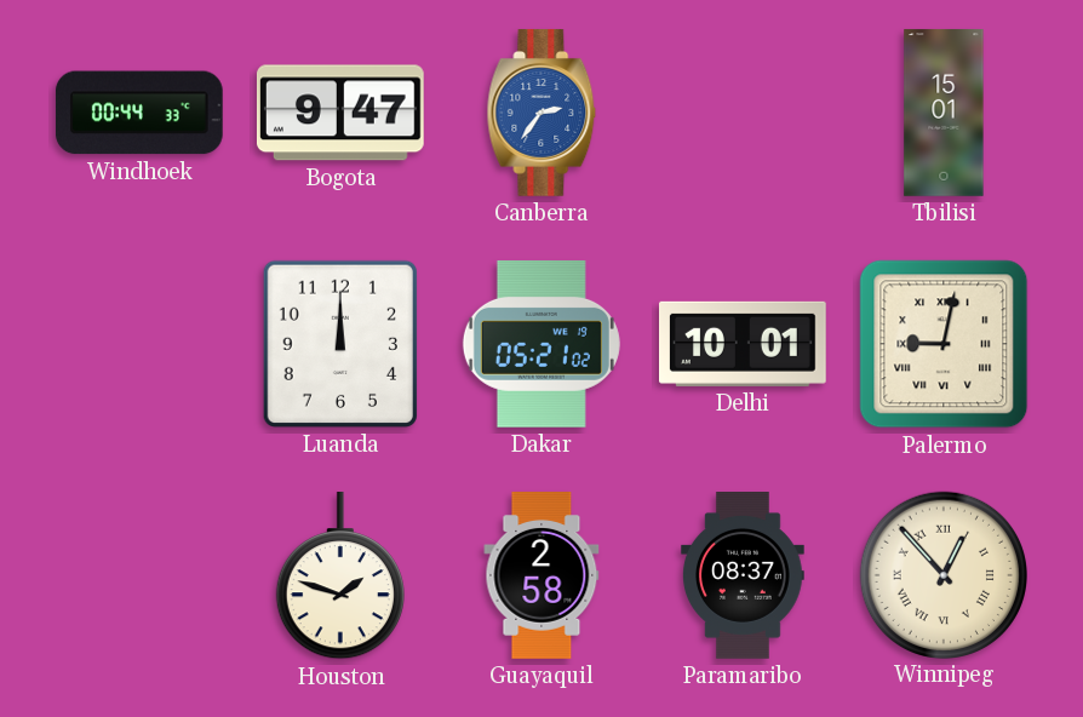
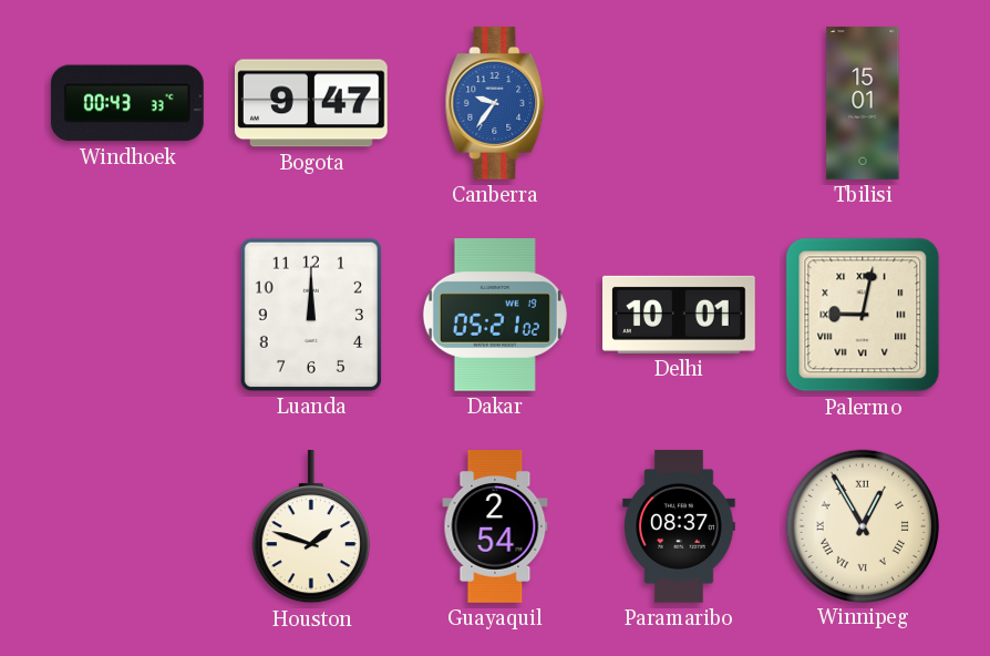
Windhoek: 00:44 -> 00:43 (127, 103)
Canberra: 2:36 -> 9:36 (495, 104)
Guayaquil: 2:58 -> 2:54 (495, 527)
Winnipeg: 12:53 -> 12:55 (862, 525)
